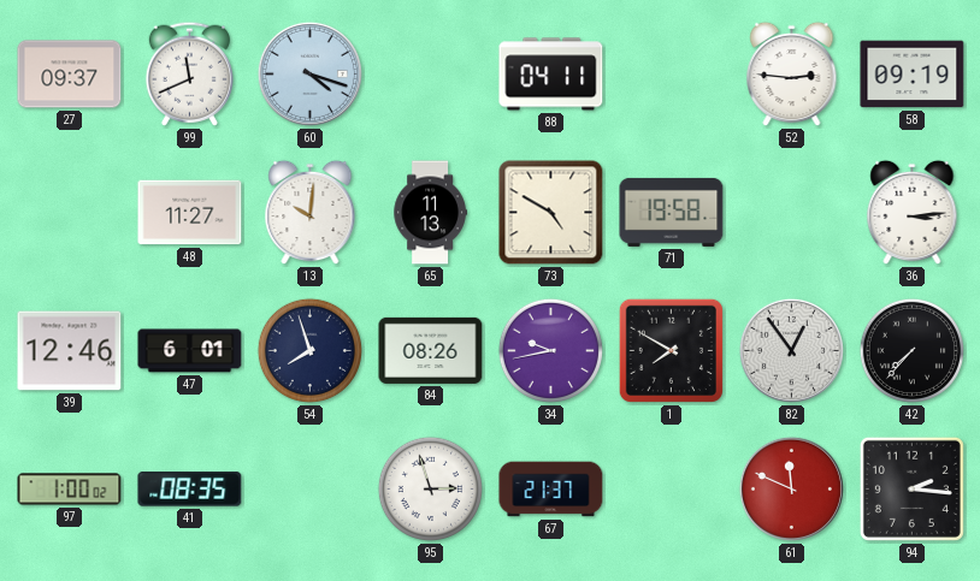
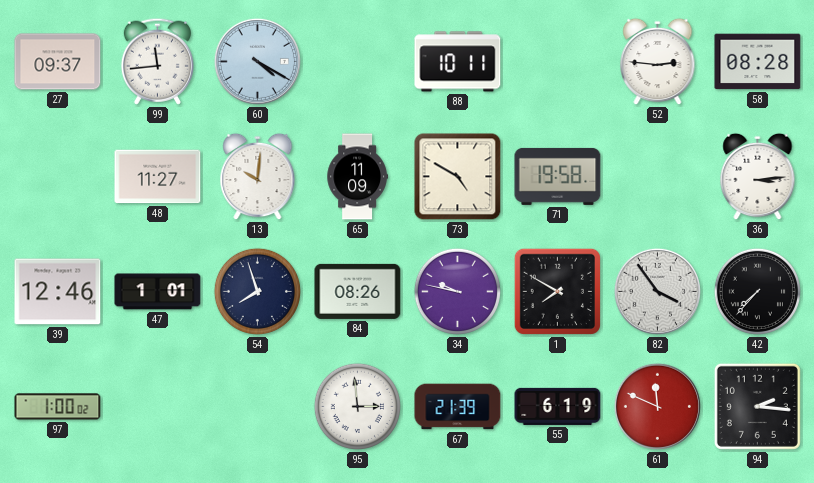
99: 11:41 -> 11:44 (157, 61)
60: 4:18 -> 4:20 (257, 61)
88: 04:11 -> 10:11 (458, 62)
58: 09:19 -> 08:28 (758, 62)
65: 11:13 -> 11:09 (357, 177)
47: 6:01 -> 1:01 (158, 292)
34: 9:43 -> 9:47 (457, 291)
82: 12:54 -> 3:54 (657, 291)
41: 08:35 -> none (190, 490)
95: 2:57 -> 2:59 (357, 406)
67: 21:37 -> 21:39 (458, 407)
55: none -> 6:19 (558, 406)
